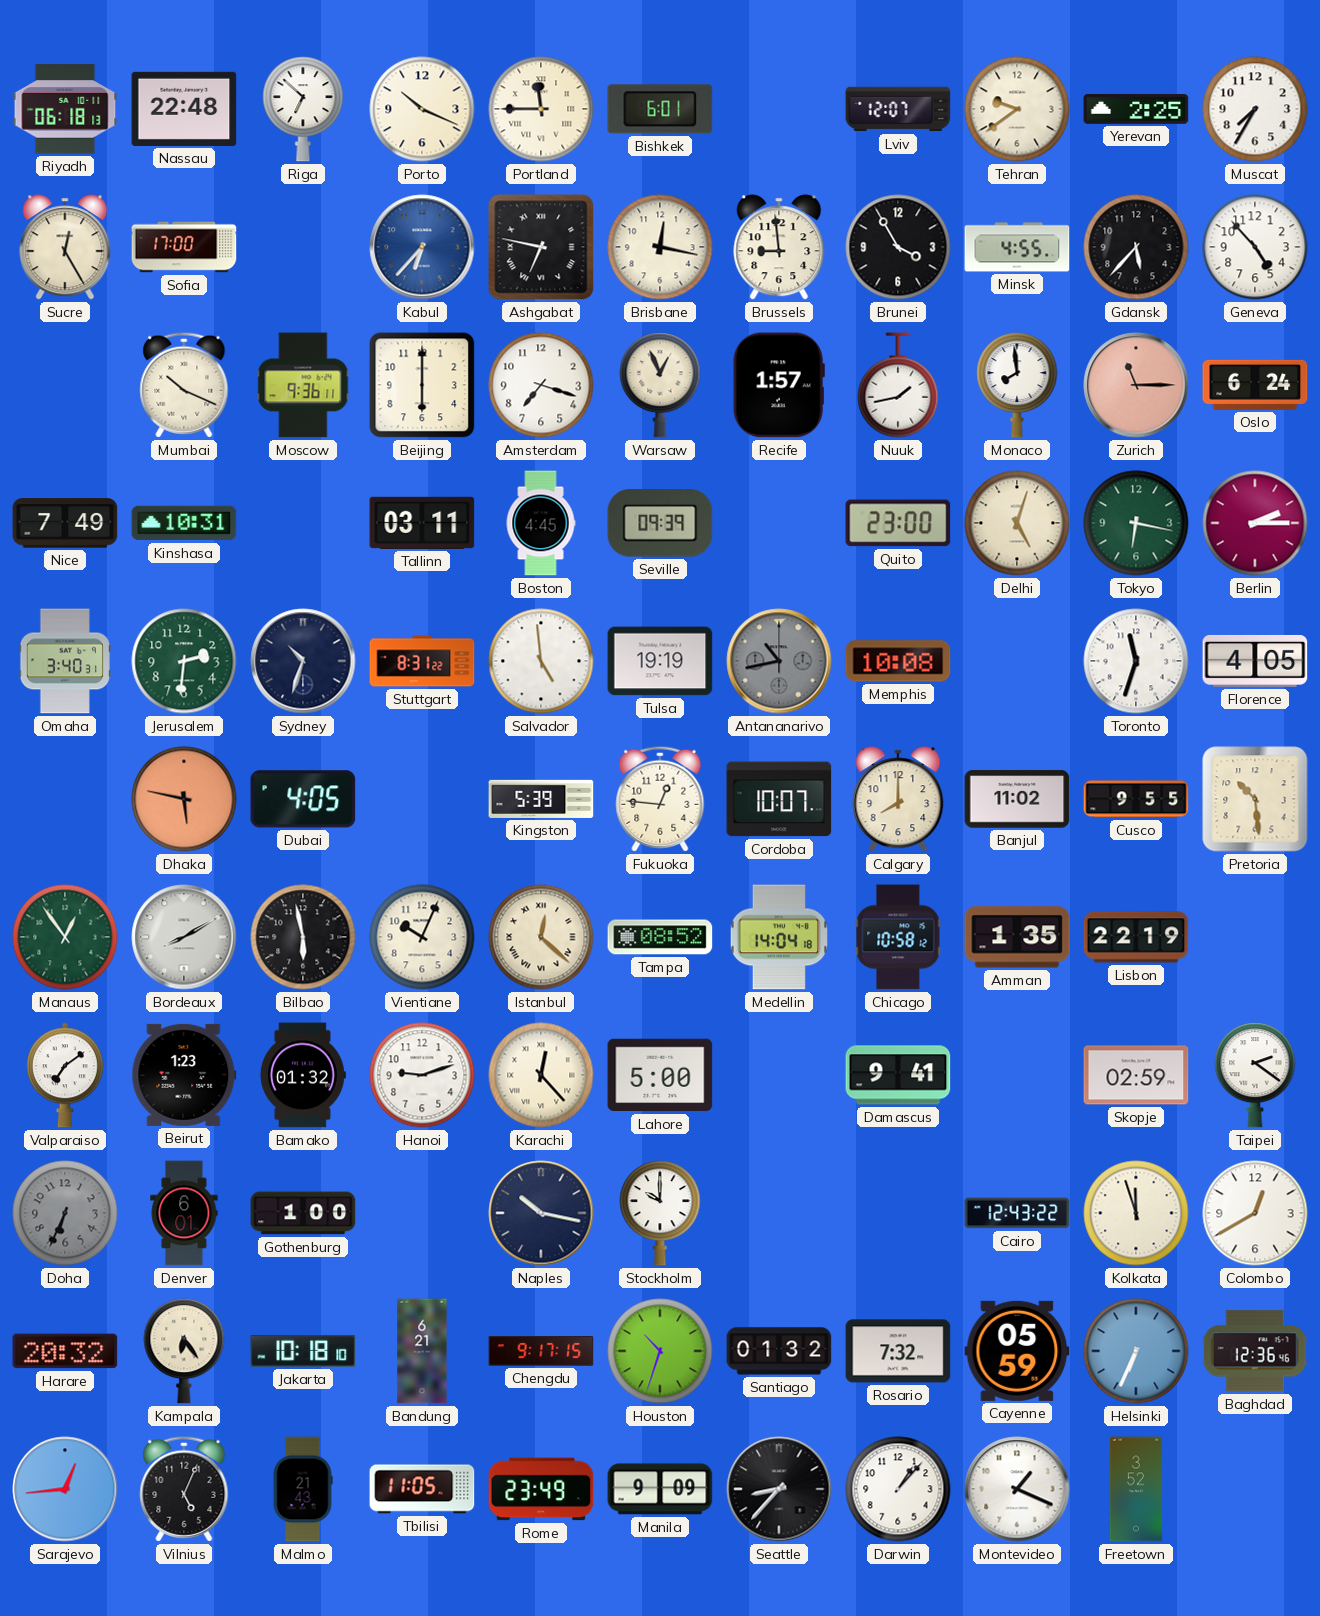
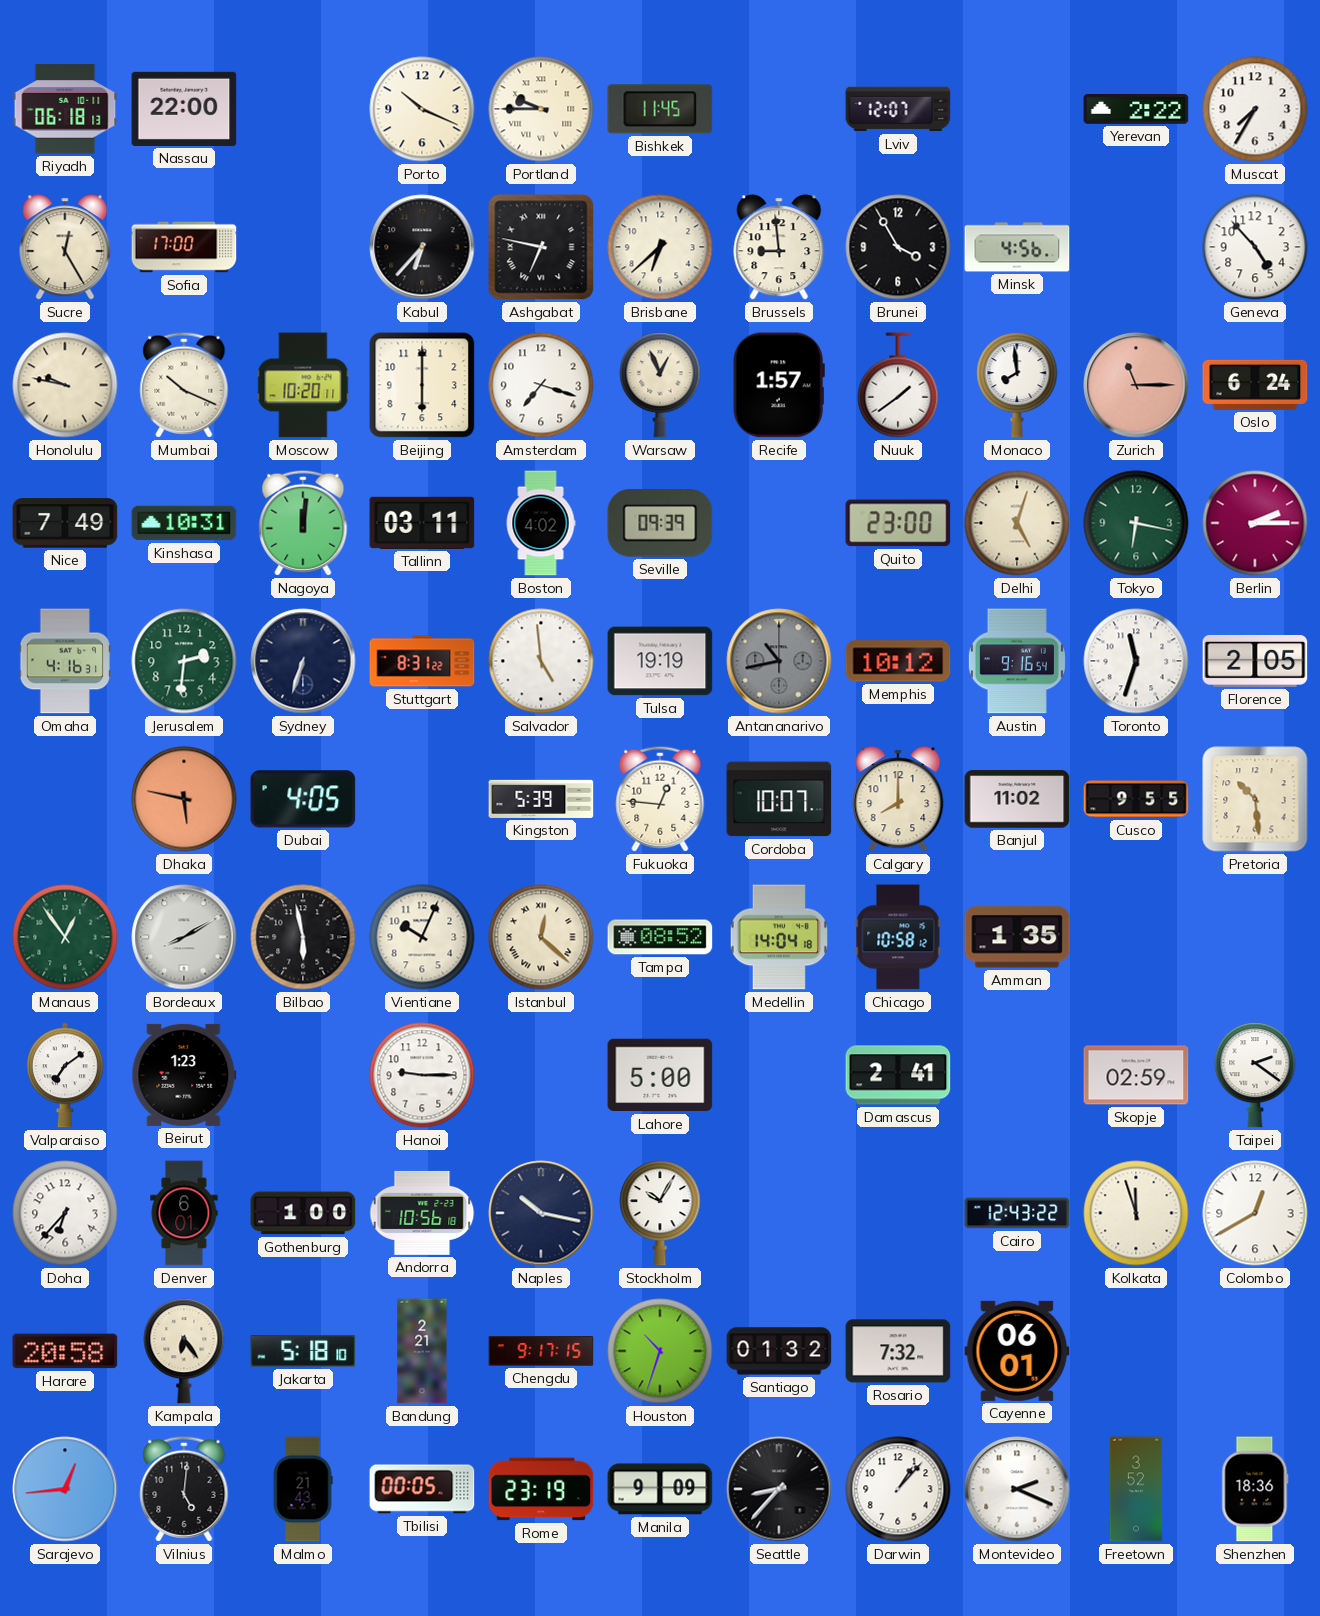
Nassau: 22:48 -> 22:00 (184, 109)
Riga: 6:52 -> none (303, 109)
Portland: 11:45 -> 9:45 (541, 109)
Bishkek: 6:01 -> 11:45 (660, 109)
Tehran: 9:39 -> none (1017, 109)
Yerevan: 2:25 -> 2:22 (1136, 110)
Kabul dial: blue -> black (422, 247)
Brisbane: 12:17 -> 6:38 (660, 247)
Minsk: 4:55 -> 4:56 (1017, 247)
Gdansk: 5:37 -> none (1136, 247)
Honolulu: none -> 9:47 (65, 385)
Moscow: 9:36 -> 10:20 (303, 385)
Nuuk: 1:43 -> 1:39 (898, 385)
Nagoya: none -> 12:01 (303, 523)
Boston: 4:45 -> 4:02 (541, 523)
Omaha: 3:40 -> 4:16 (65, 661)
Sydney: 10:33 -> 6:33 (303, 661)
Memphis: 10:08 -> 10:12 (898, 661)
Austin: none -> 9:16 (1017, 661)
Florence: 4:05 -> 2:05 (1255, 661)
Lisbon: 22:19 -> none (1136, 937)
Bamako: 01:32 -> none (303, 1075)
Hanoi: 9:12 -> 9:15 (422, 1075)
Karachi: 12:23 -> none (541, 1075)
Damascus: 9:41 -> 2:41 (898, 1075)
Doha: 6:34 -> 6:37 (65, 1213)
Doha dial: grey -> white (65, 1213)
Andorra: none -> 10:56 (422, 1213)
Stockholm: 10:00 -> 10:05 (660, 1213)
Harare: 20:32 -> 20:58 (65, 1351)
Jakarta: 10:18 -> 5:18 (303, 1351)
Bandung: 6:21 -> 2:21 (422, 1351)
Cayenne: 05:59 -> 06:01 (1017, 1351)
Helsinki: 6:34 -> none (1136, 1351)
Baghdad: 12:36 -> none (1255, 1351)
Vilnius: 5:04 -> 5:01 (184, 1489)
Tbilisi: 11:05 -> 00:05 (422, 1489)
Rome: 23:49 -> 23:19 (541, 1489)
Montevideo: 1:19 -> 2:19 (1017, 1489)
Shenzhen: none -> 18:36 (1255, 1489)
